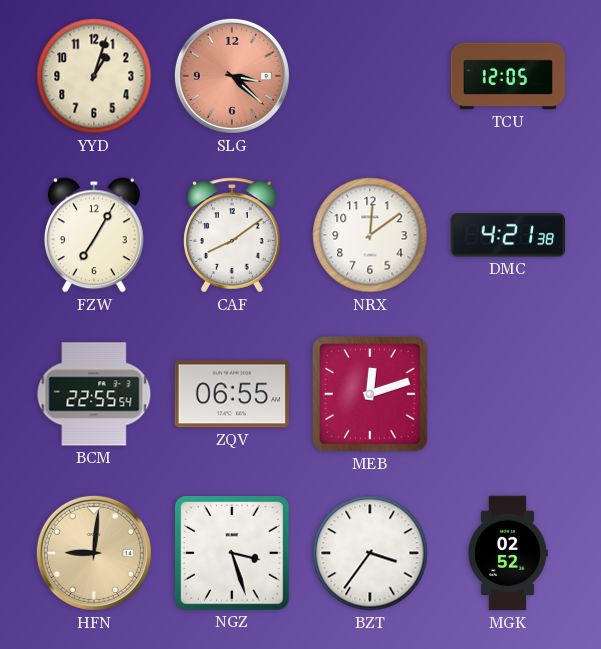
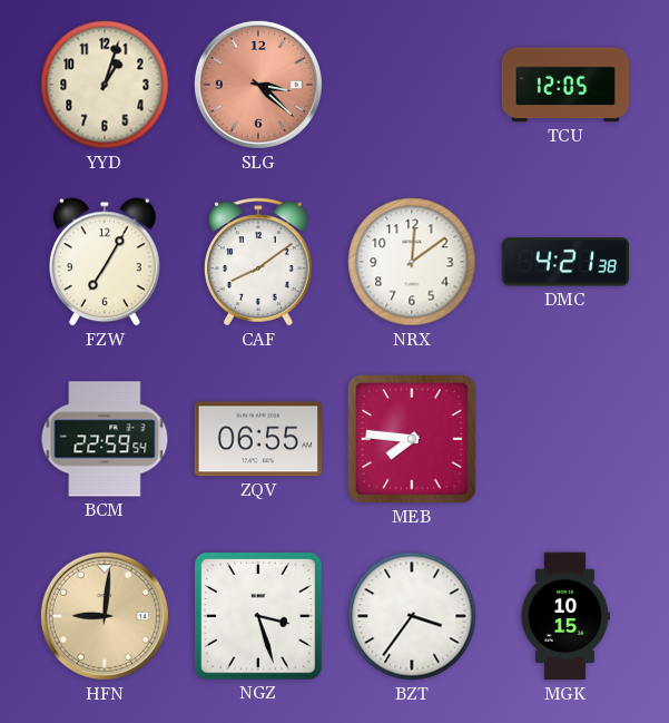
BCM: 22:55 -> 22:59 (105, 439)
MEB: 12:12 -> 7:46 (413, 440)
MGK: 02:52 -> 10:15 (564, 616)
